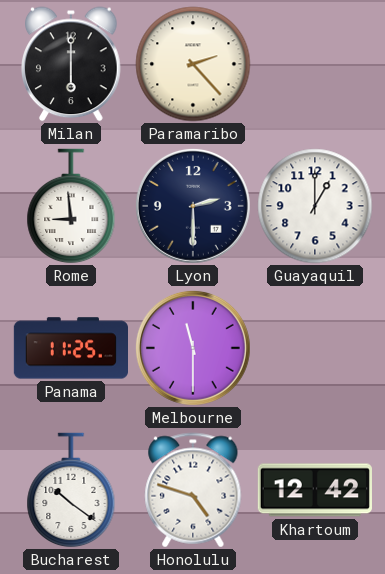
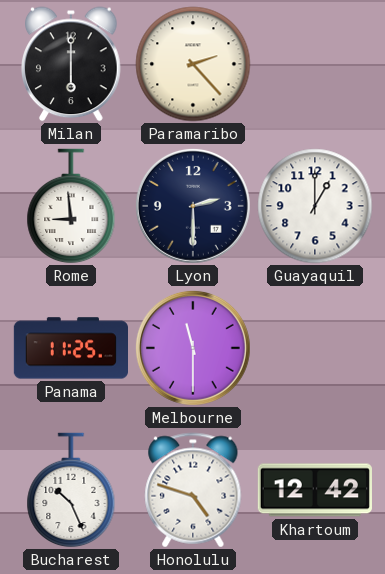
Bucharest: 10:21 -> 10:26 (71, 490)
